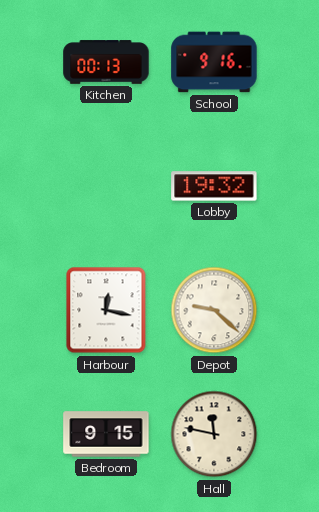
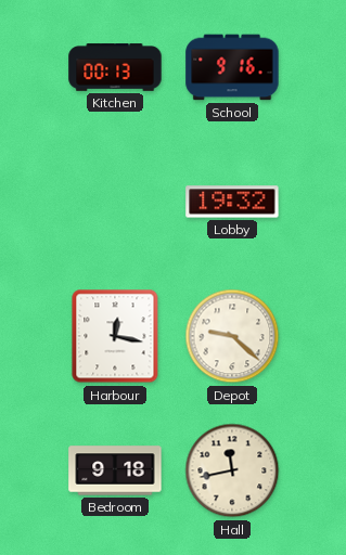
Bedroom: 9:15 -> 9:18 (115, 470)
Hall: 11:47 -> 11:43 (232, 470)
